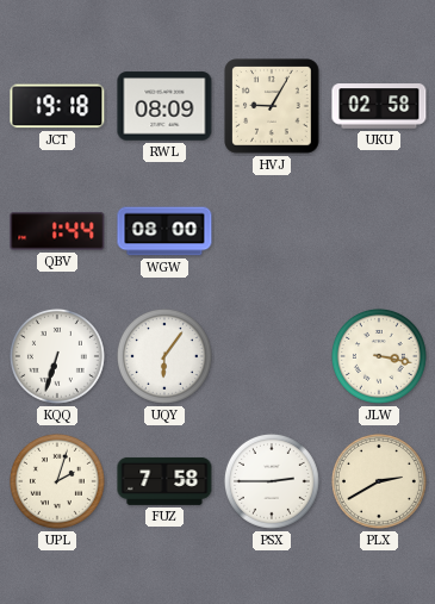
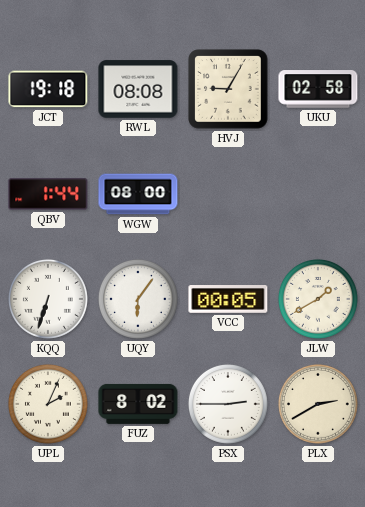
RWL: 08:09 -> 08:08 (138, 89)
VCC: none -> 00:05 (228, 299)
JLW: 3:17 -> 1:40 (318, 299)
UPL: 2:03 -> 2:04 (48, 404)
FUZ: 7:58 -> 8:02 (138, 404)
